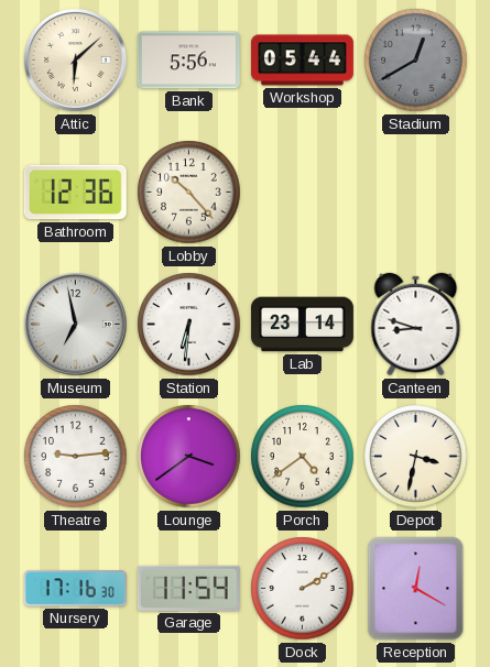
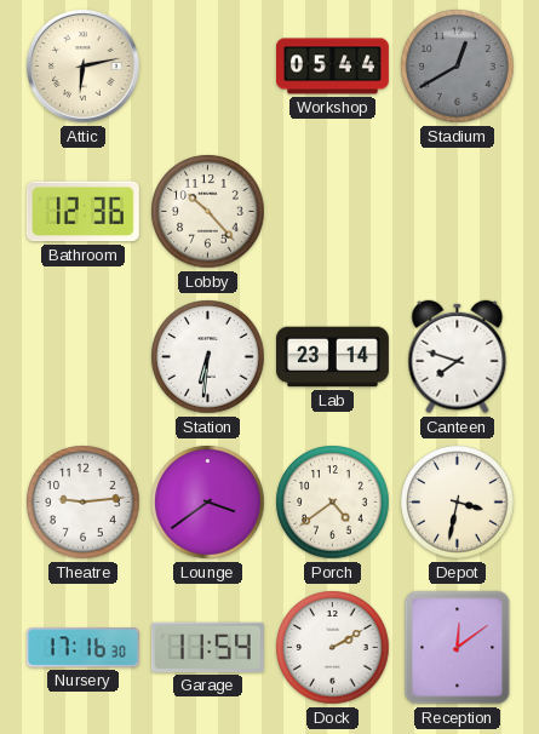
Attic: 6:08 -> 6:13 (84, 67)
Bank: 5:56 -> none (188, 61)
Museum: 6:58 -> none (76, 325)
Canteen: 8:48 -> 7:48 (458, 357)
Reception: 12:20 -> 12:09 (458, 648)
